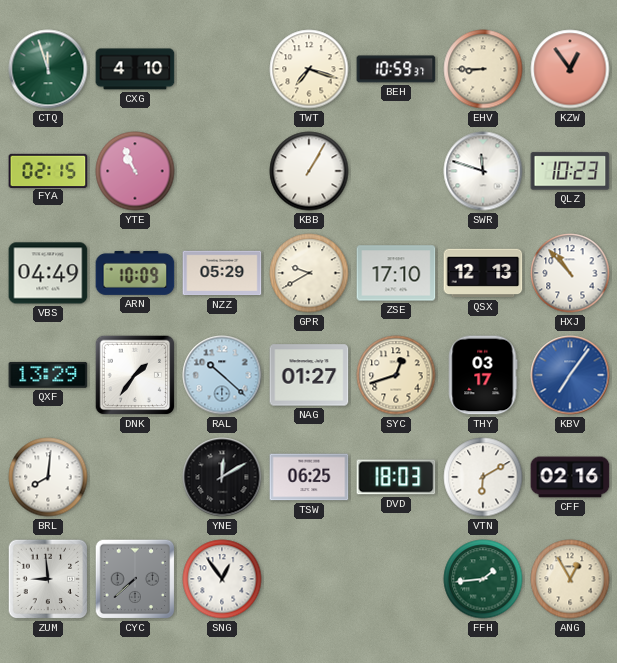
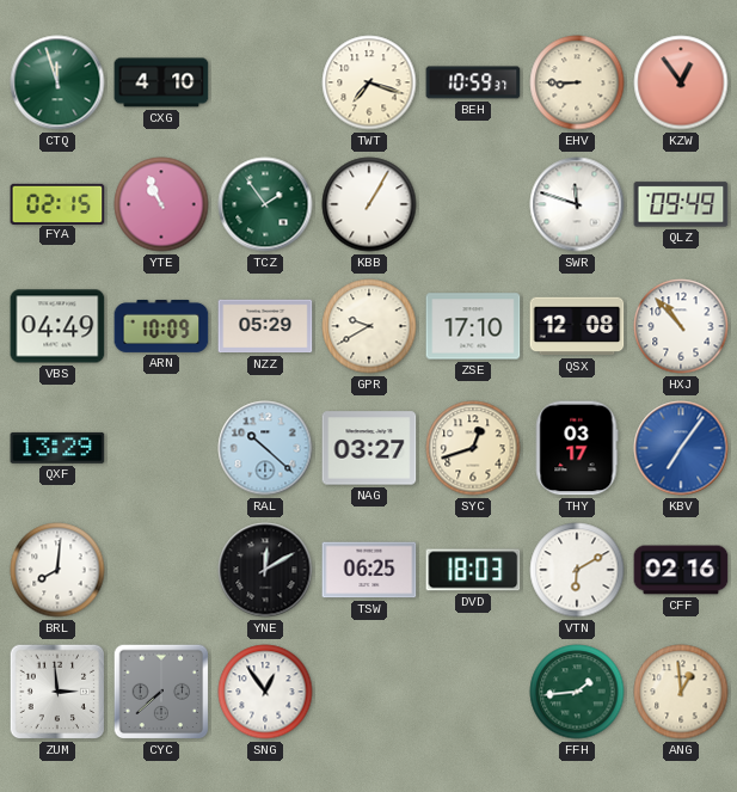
TCZ: none -> 1:54 (265, 204)
QLZ: 10:23 -> 09:49 (681, 204)
QSX: 12:13 -> 12:08 (577, 326)
DNK: 1:36 -> none (135, 375)
NAG: 01:27 -> 03:27 (369, 448)
ZUM: 8:59 -> 2:59 (57, 692)
ANG: 12:55 -> 12:59 (681, 692)
